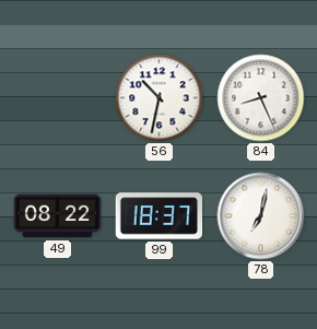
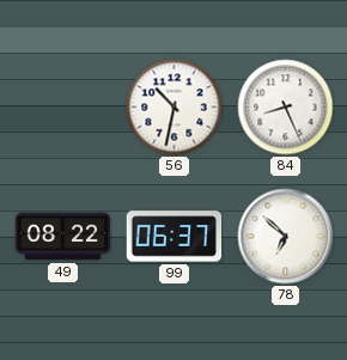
99: 18:37 -> 06:37 (175, 237)
78: 7:02 -> 6:52 (286, 237)
